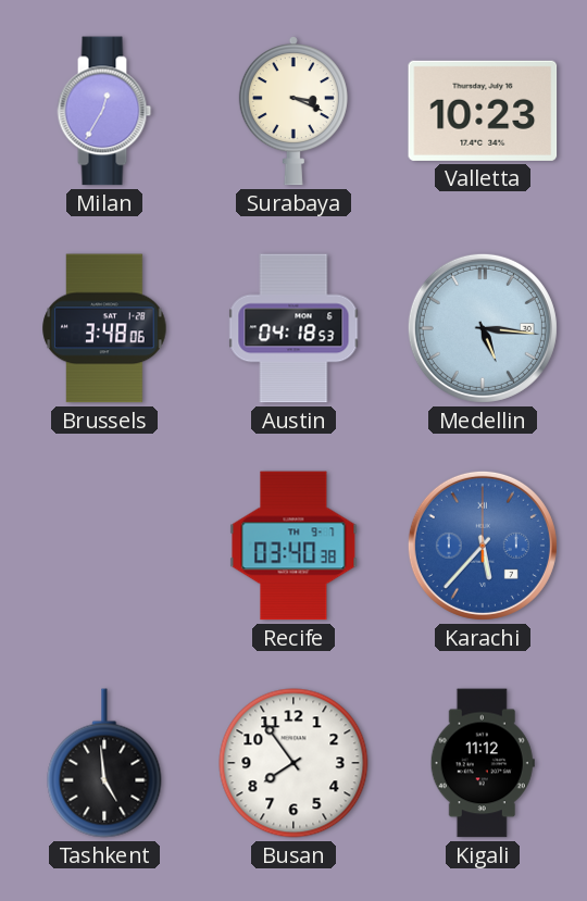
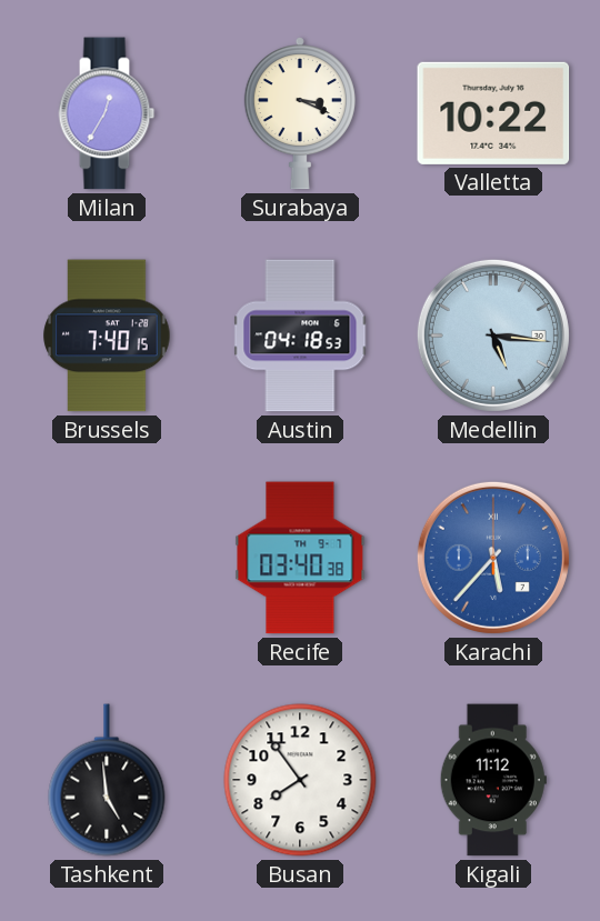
Valletta: 10:23 -> 10:22 (493, 113)
Brussels: 3:48 -> 7:40 (107, 336)
